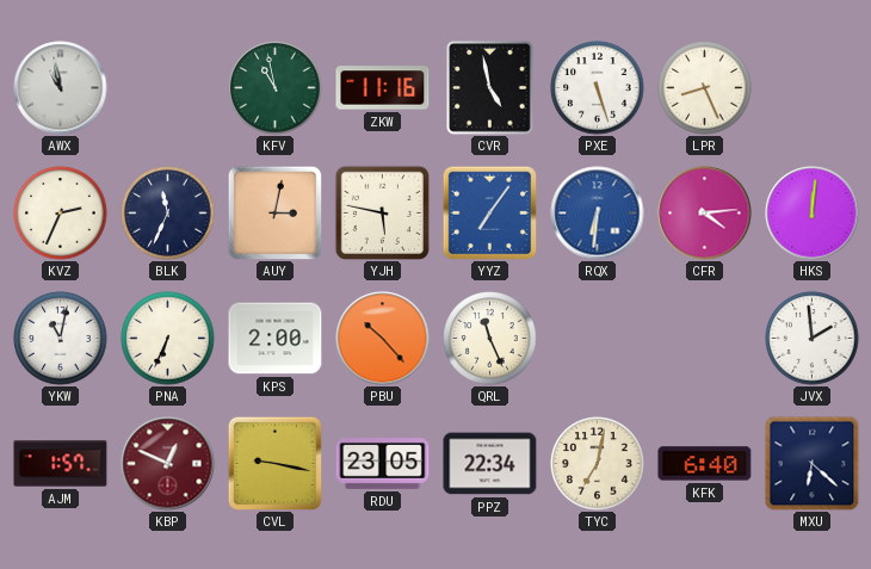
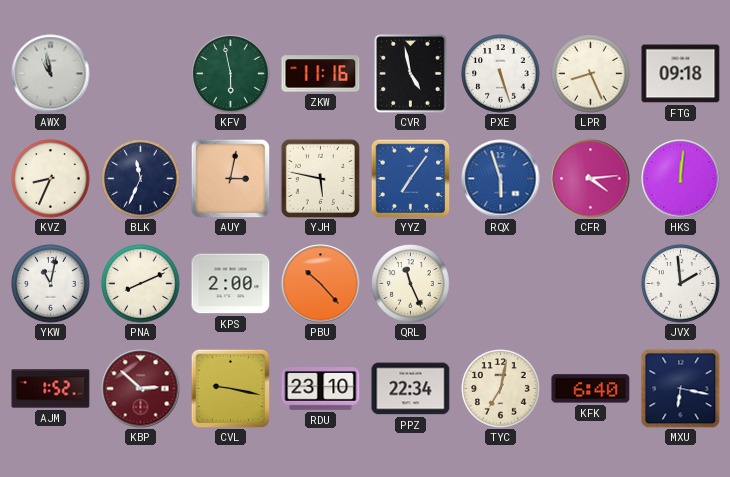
KFV: 10:58 -> 5:58 (231, 74)
FTG: none -> 09:18 (681, 74)
KVZ: 2:34 -> 8:34 (51, 179)
RQX: 6:31 -> 5:57 (501, 179)
PNA: 6:34 -> 8:11 (141, 284)
AJM: 1:57 -> 1:52 (51, 389)
KBP: 12:49 -> 2:52 (141, 389)
RDU: 23:05 -> 23:10 (321, 389)
MXU: 6:22 -> 6:17 (681, 389)
